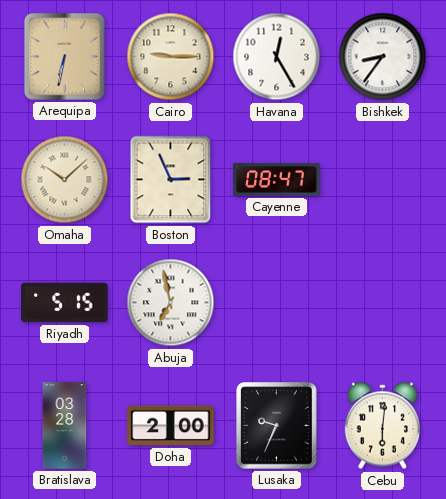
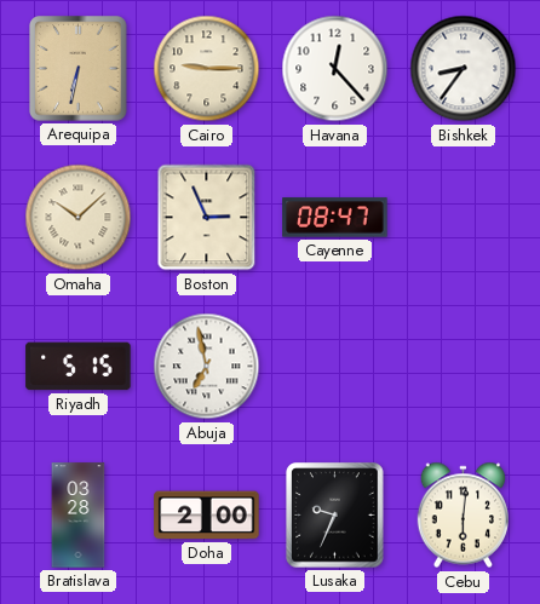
Havana: 12:25 -> 12:23 (335, 69)
